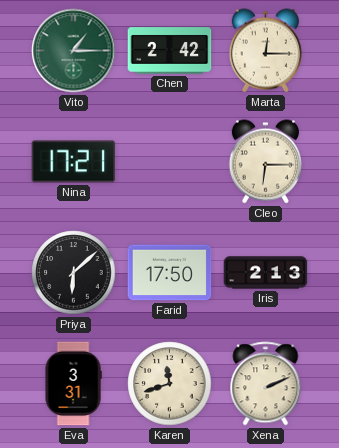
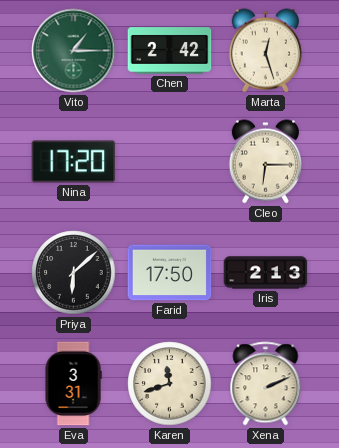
Marta: 12:15 -> 12:27 (265, 51)
Nina: 17:21 -> 17:20 (74, 162)
